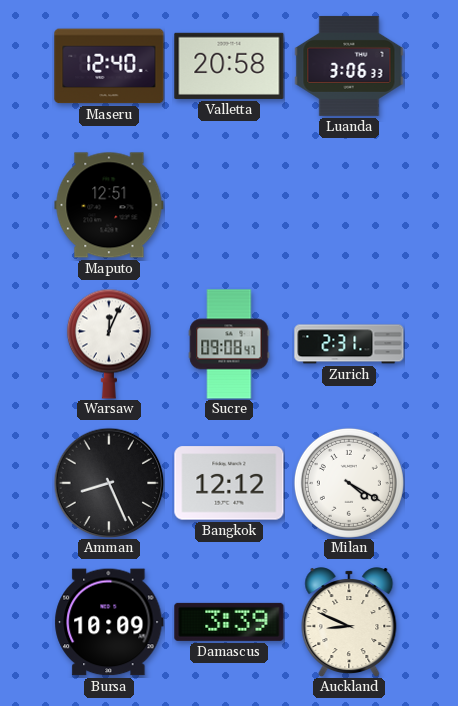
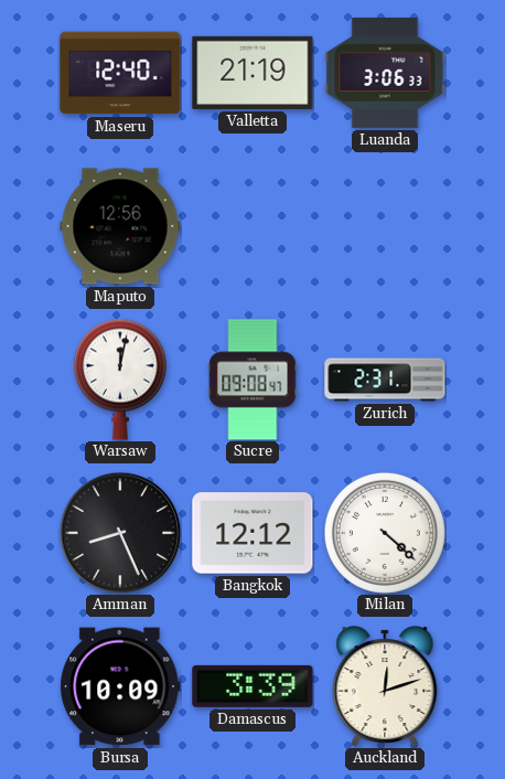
Valletta: 20:58 -> 21:19 (253, 73)
Maputo: 12:51 -> 12:56 (120, 226)
Warsaw: 12:04 -> 12:02 (120, 380)
Milan: 4:20 -> 4:22 (385, 533)
Auckland: 8:49 -> 12:12 (385, 686)
